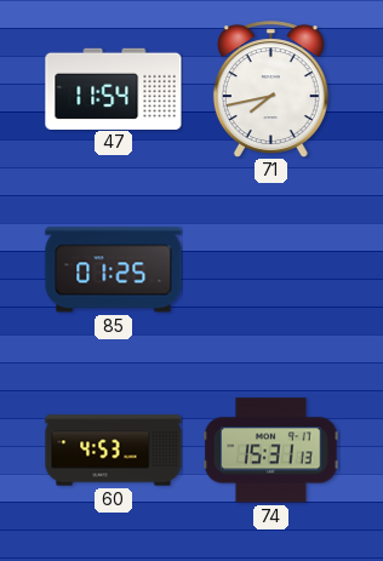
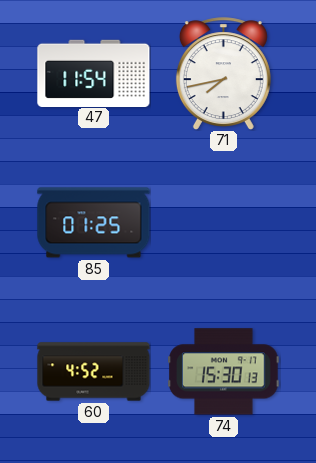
60: 4:53 -> 4:52 (94, 372)
74: 15:31 -> 15:30 (224, 372)
